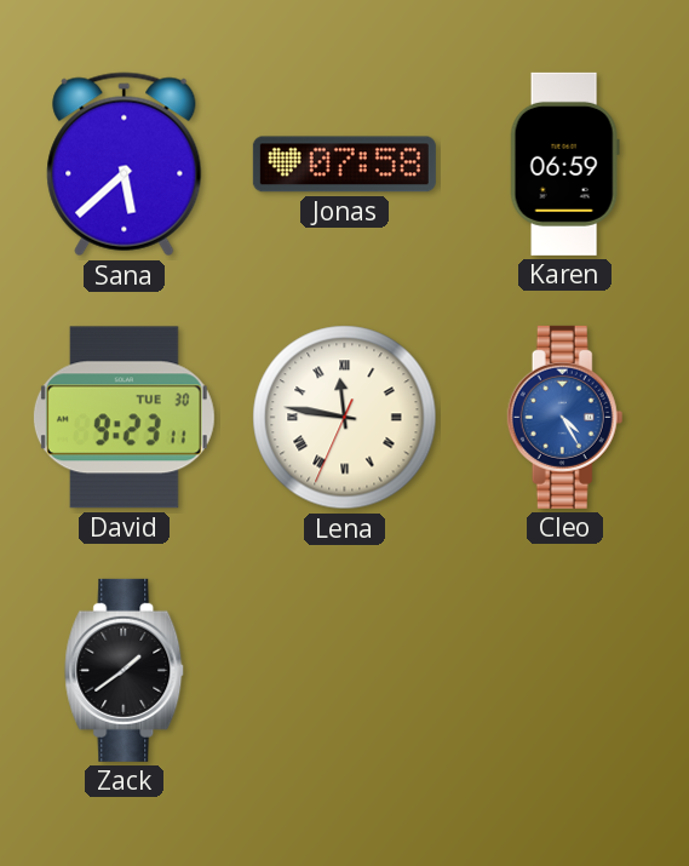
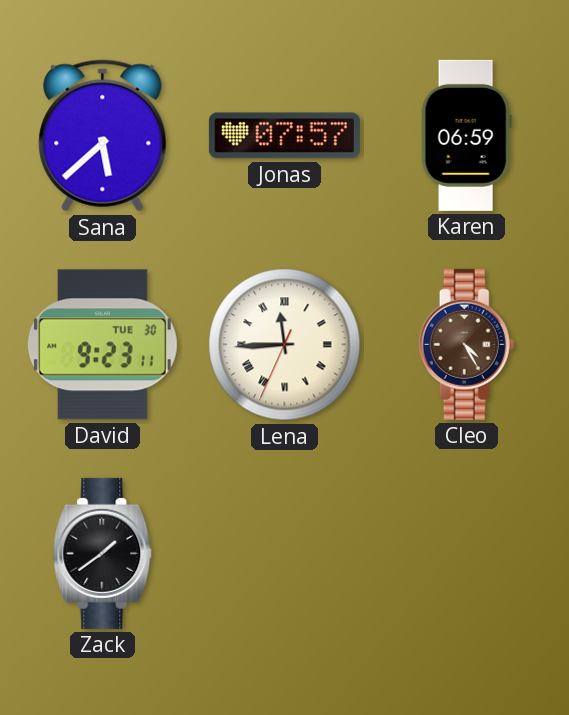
Jonas: 07:58 -> 07:57 (284, 136)
Lena: 11:46 -> 11:44 (285, 345)
Cleo dial: blue -> brown (467, 344)
